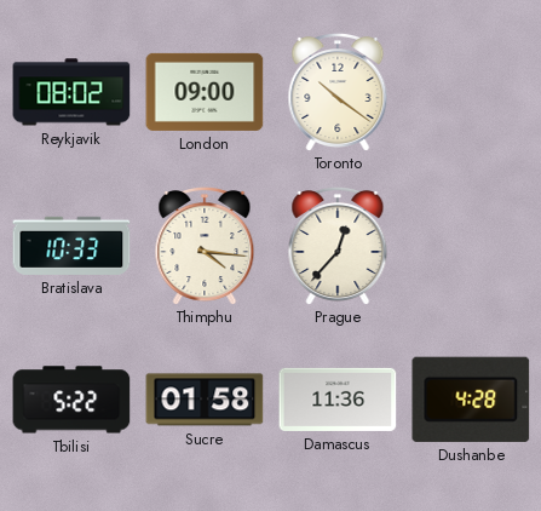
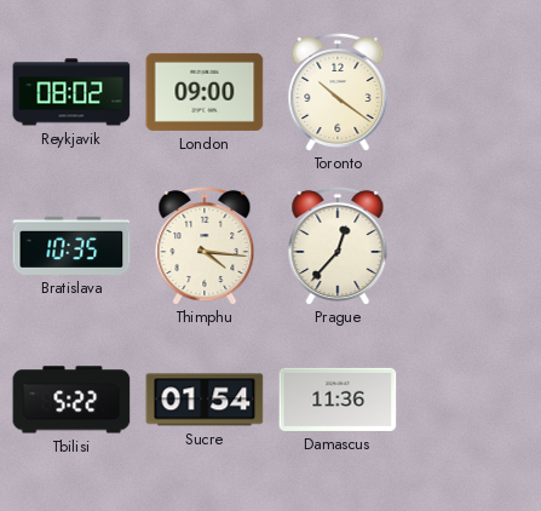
Bratislava: 10:33 -> 10:35 (71, 246)
Sucre: 01:58 -> 01:54 (205, 400)
Dushanbe: 4:28 -> none (471, 400)
